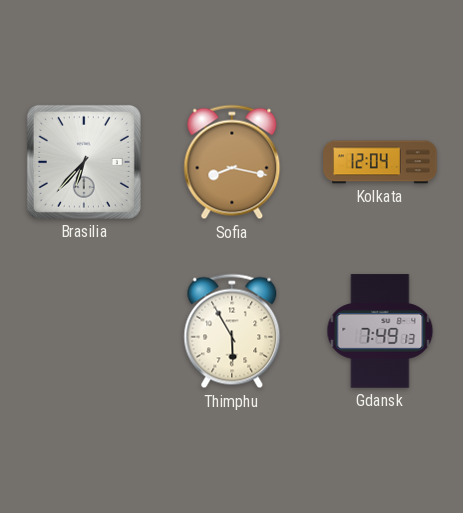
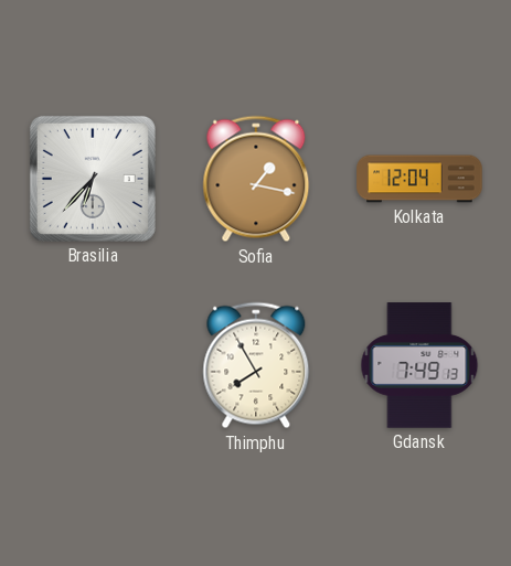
Sofia: 8:17 -> 1:17 (256, 179)
Thimphu: 5:55 -> 7:55 (256, 365)
